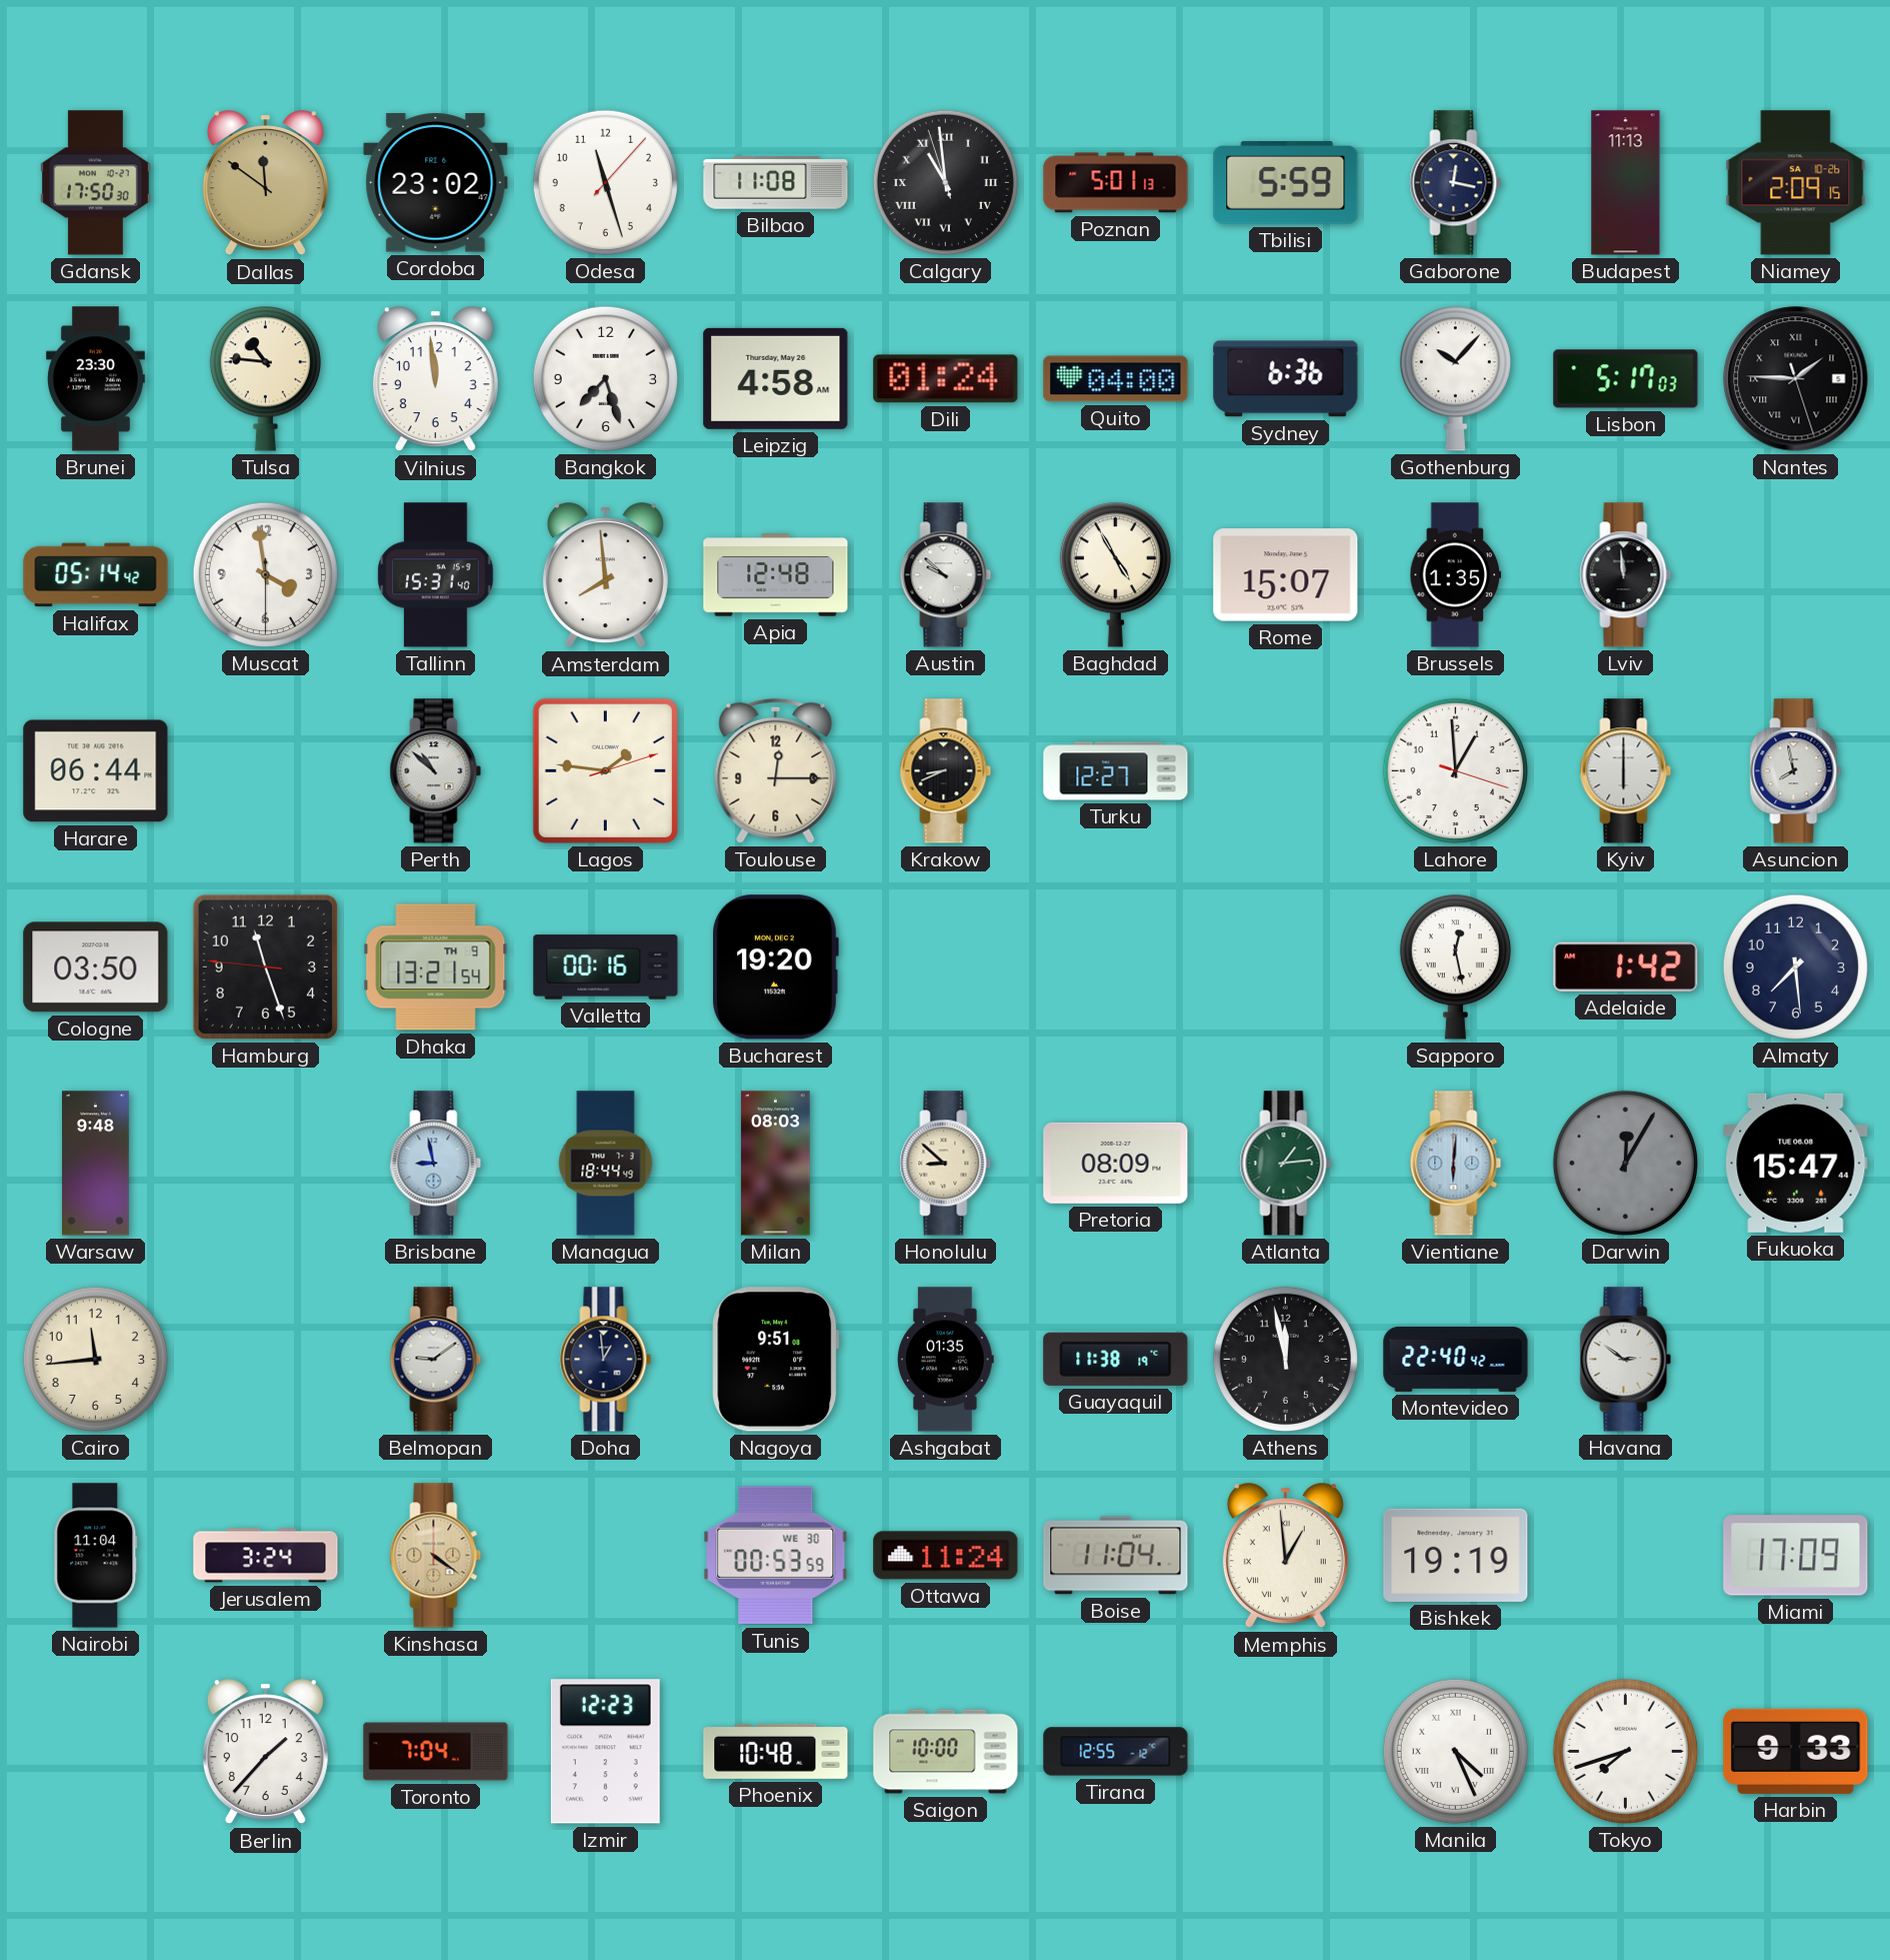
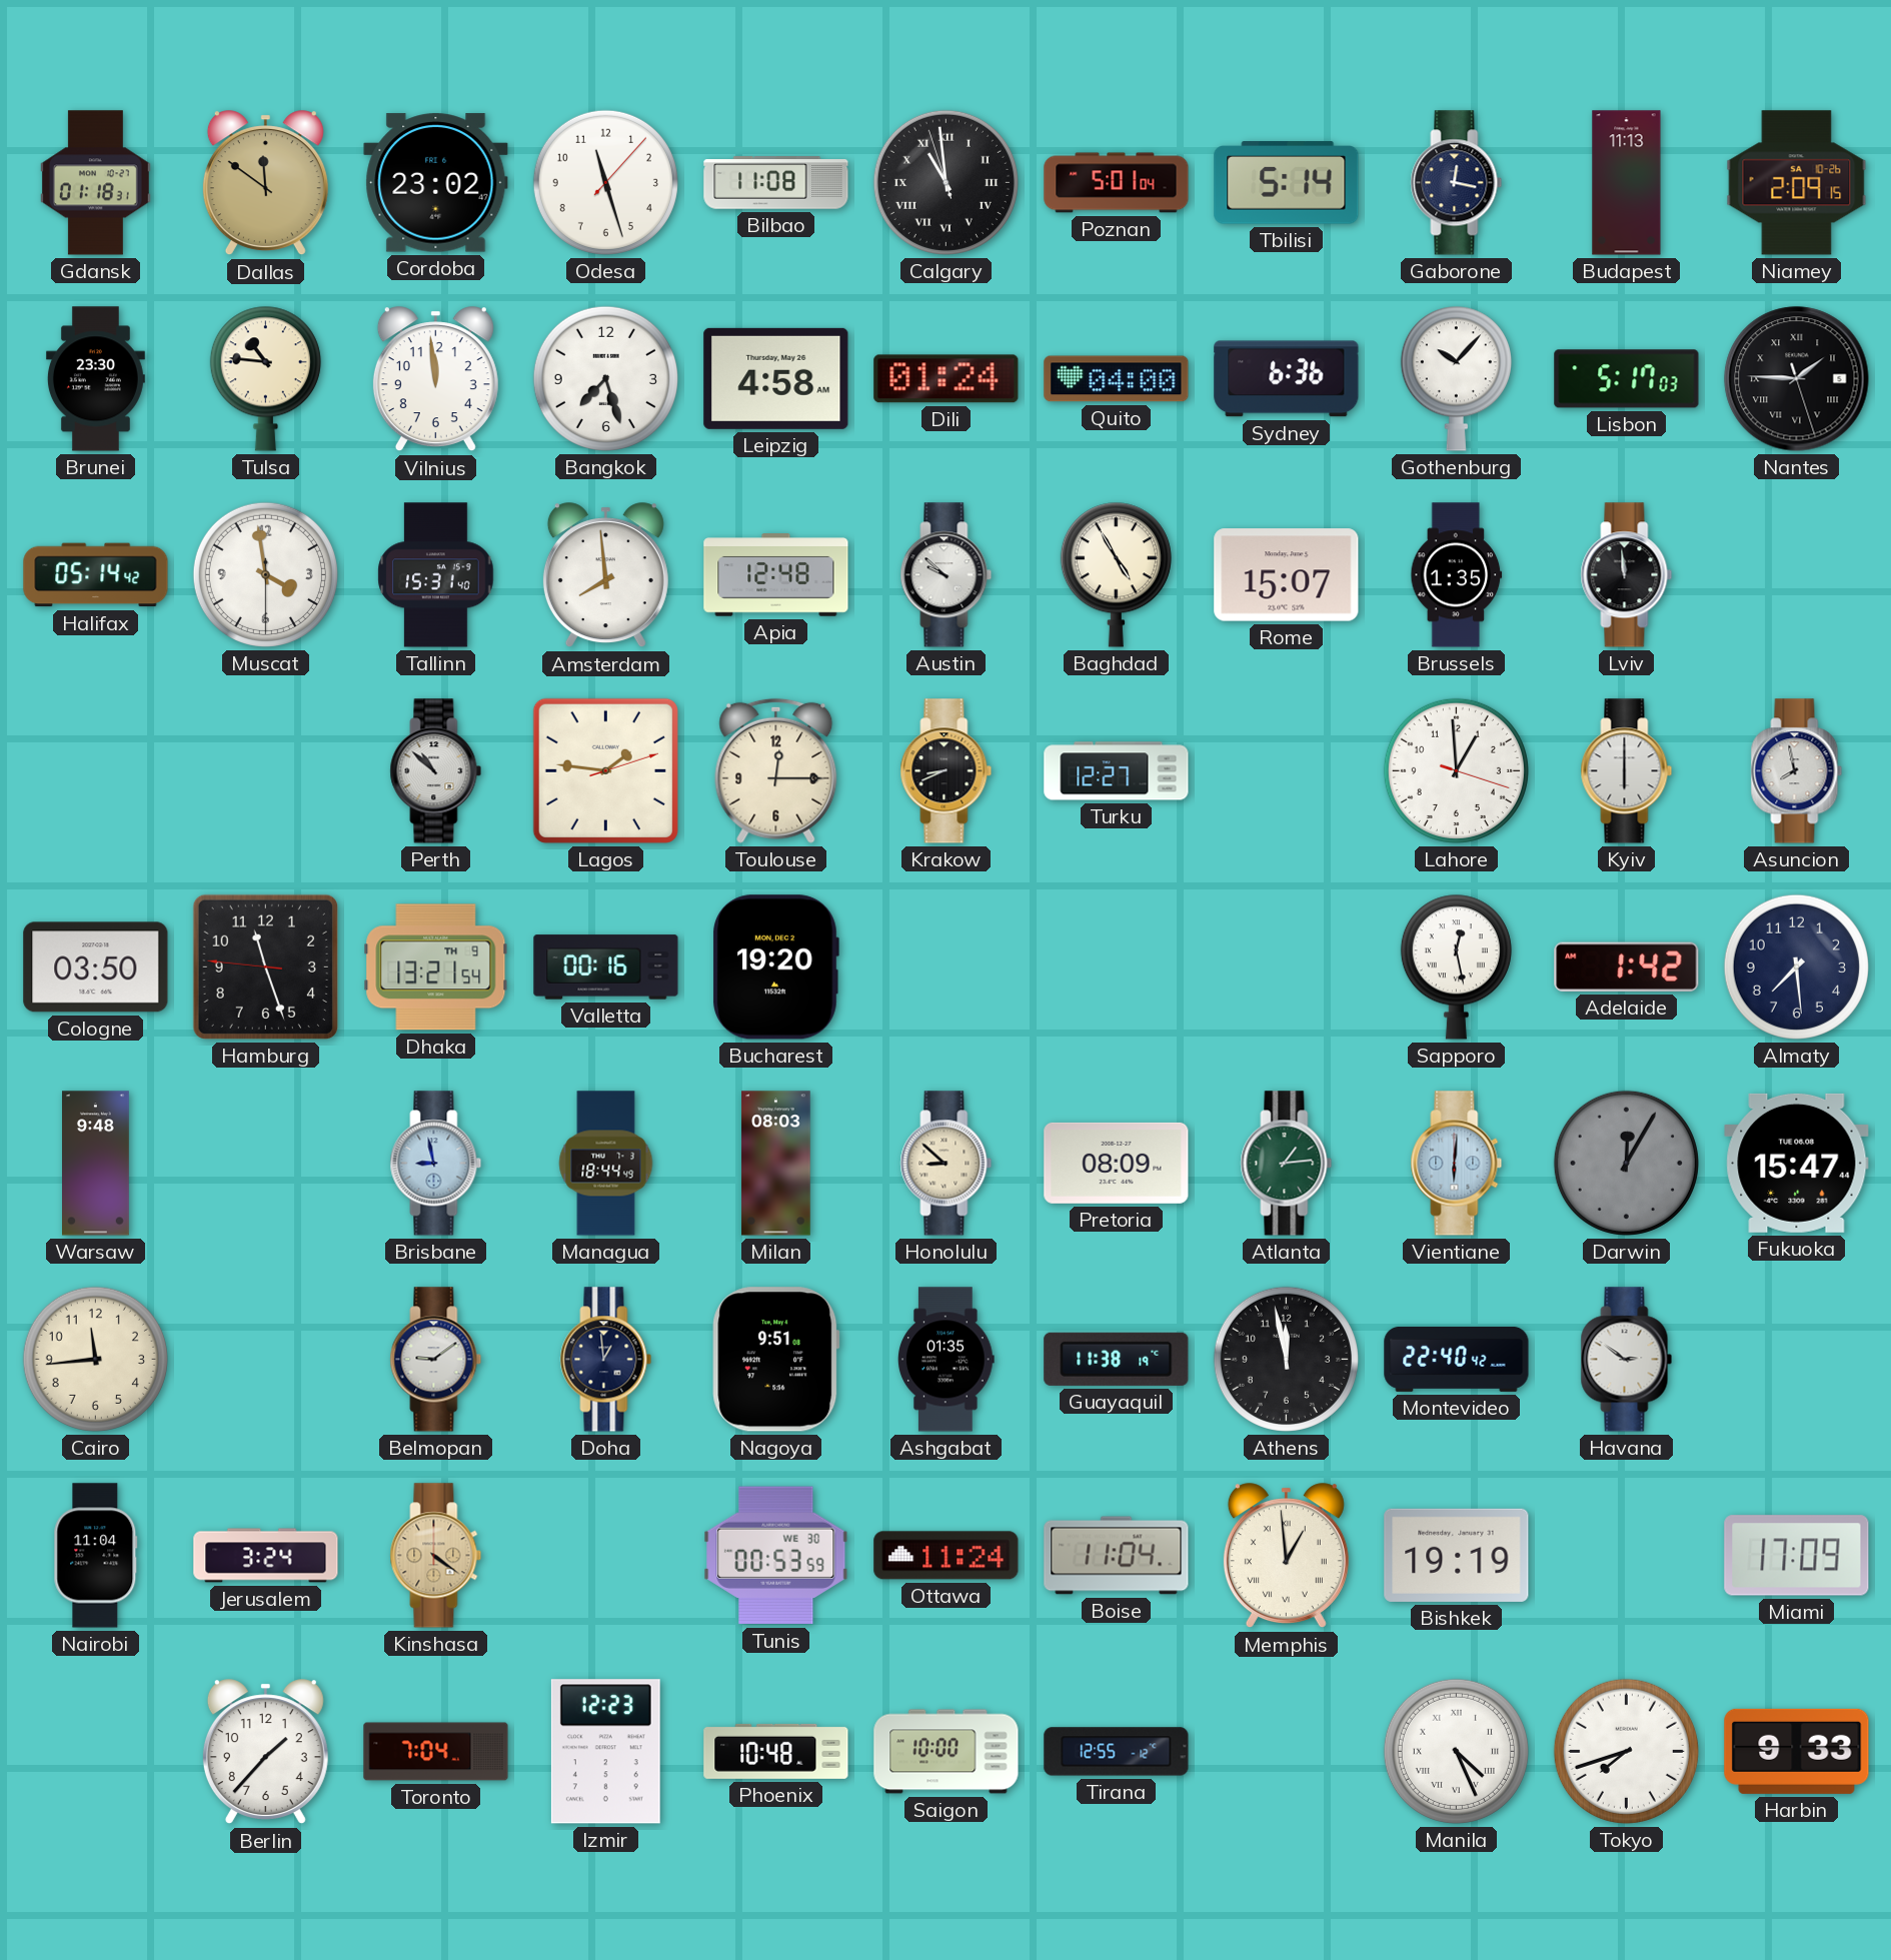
Gdansk: 17:50 -> 01:18 (95, 183)
Poznan: 5:01:13 -> 5:01:04 (1117, 183)
Tbilisi: 5:59 -> 5:14 (1287, 183)
Harare: 06:44 -> none (96, 771)
